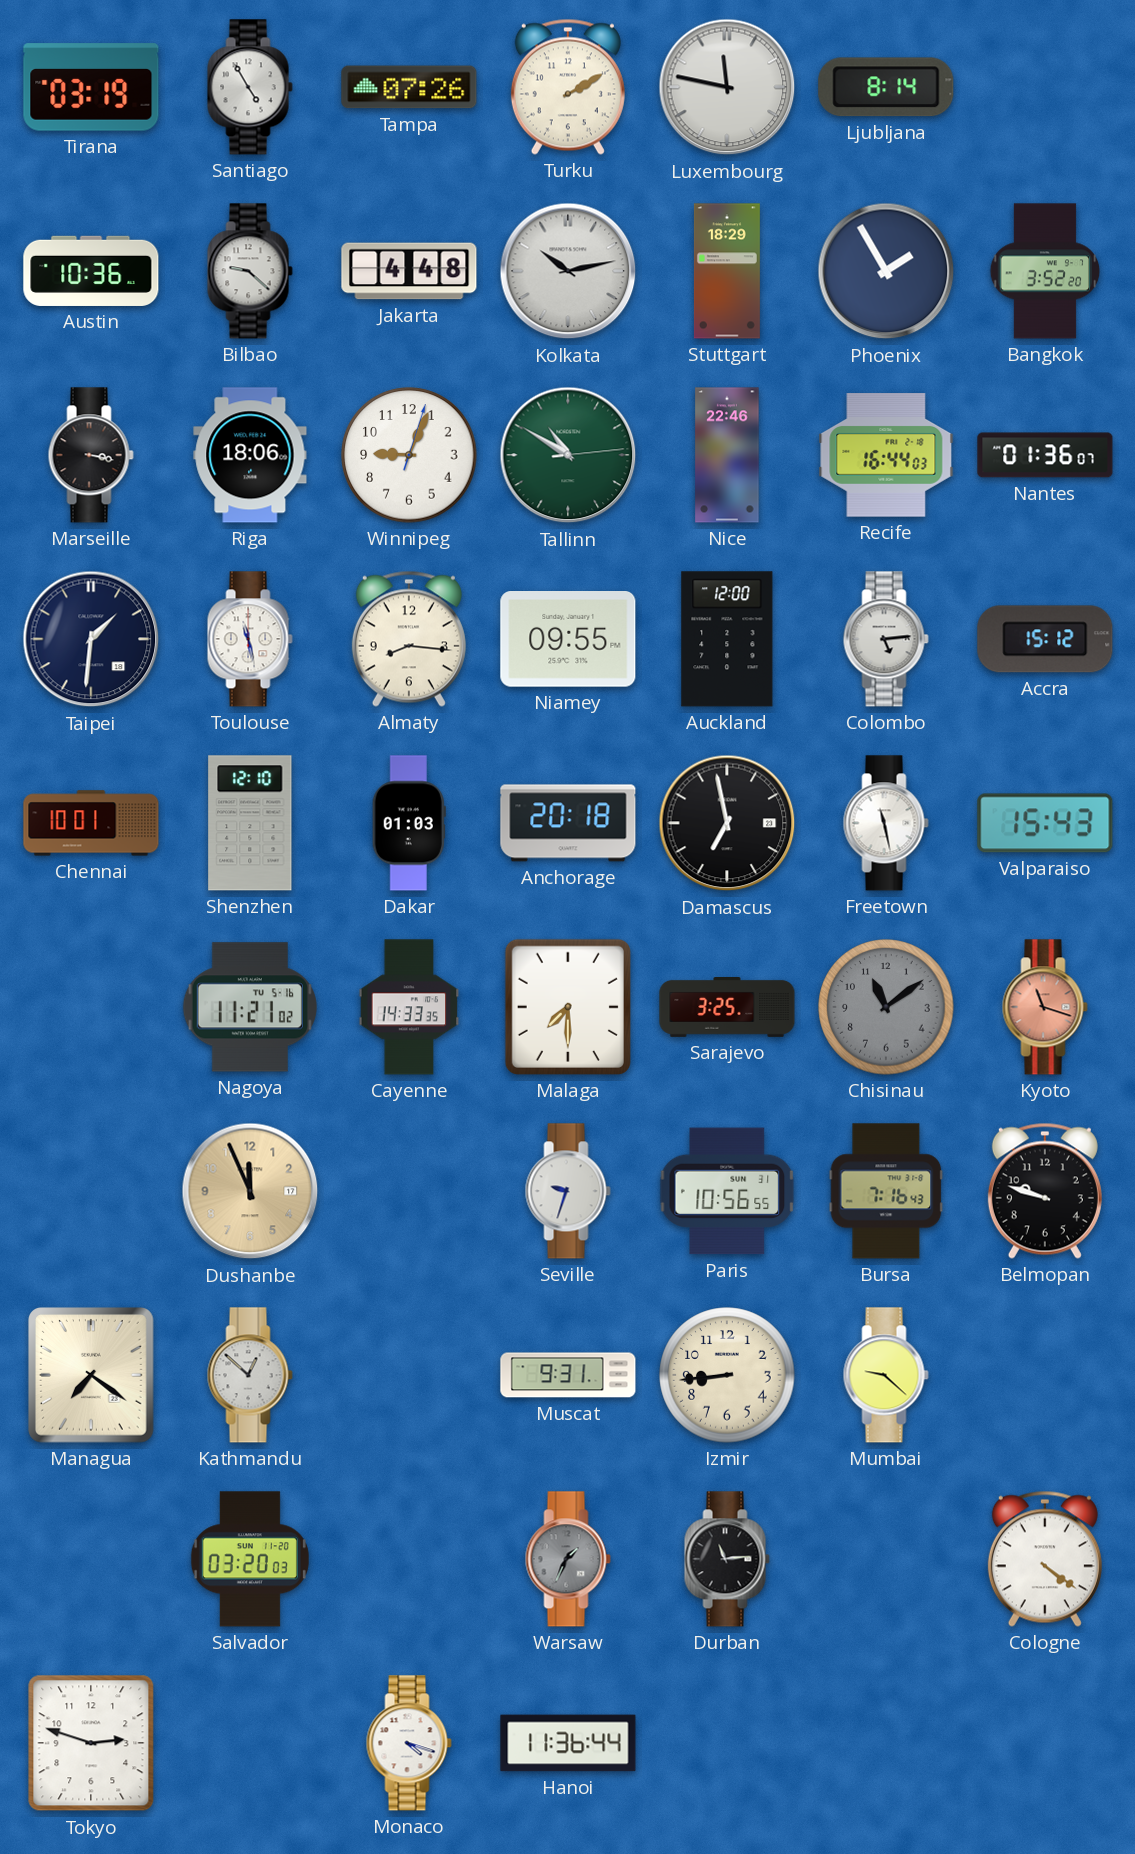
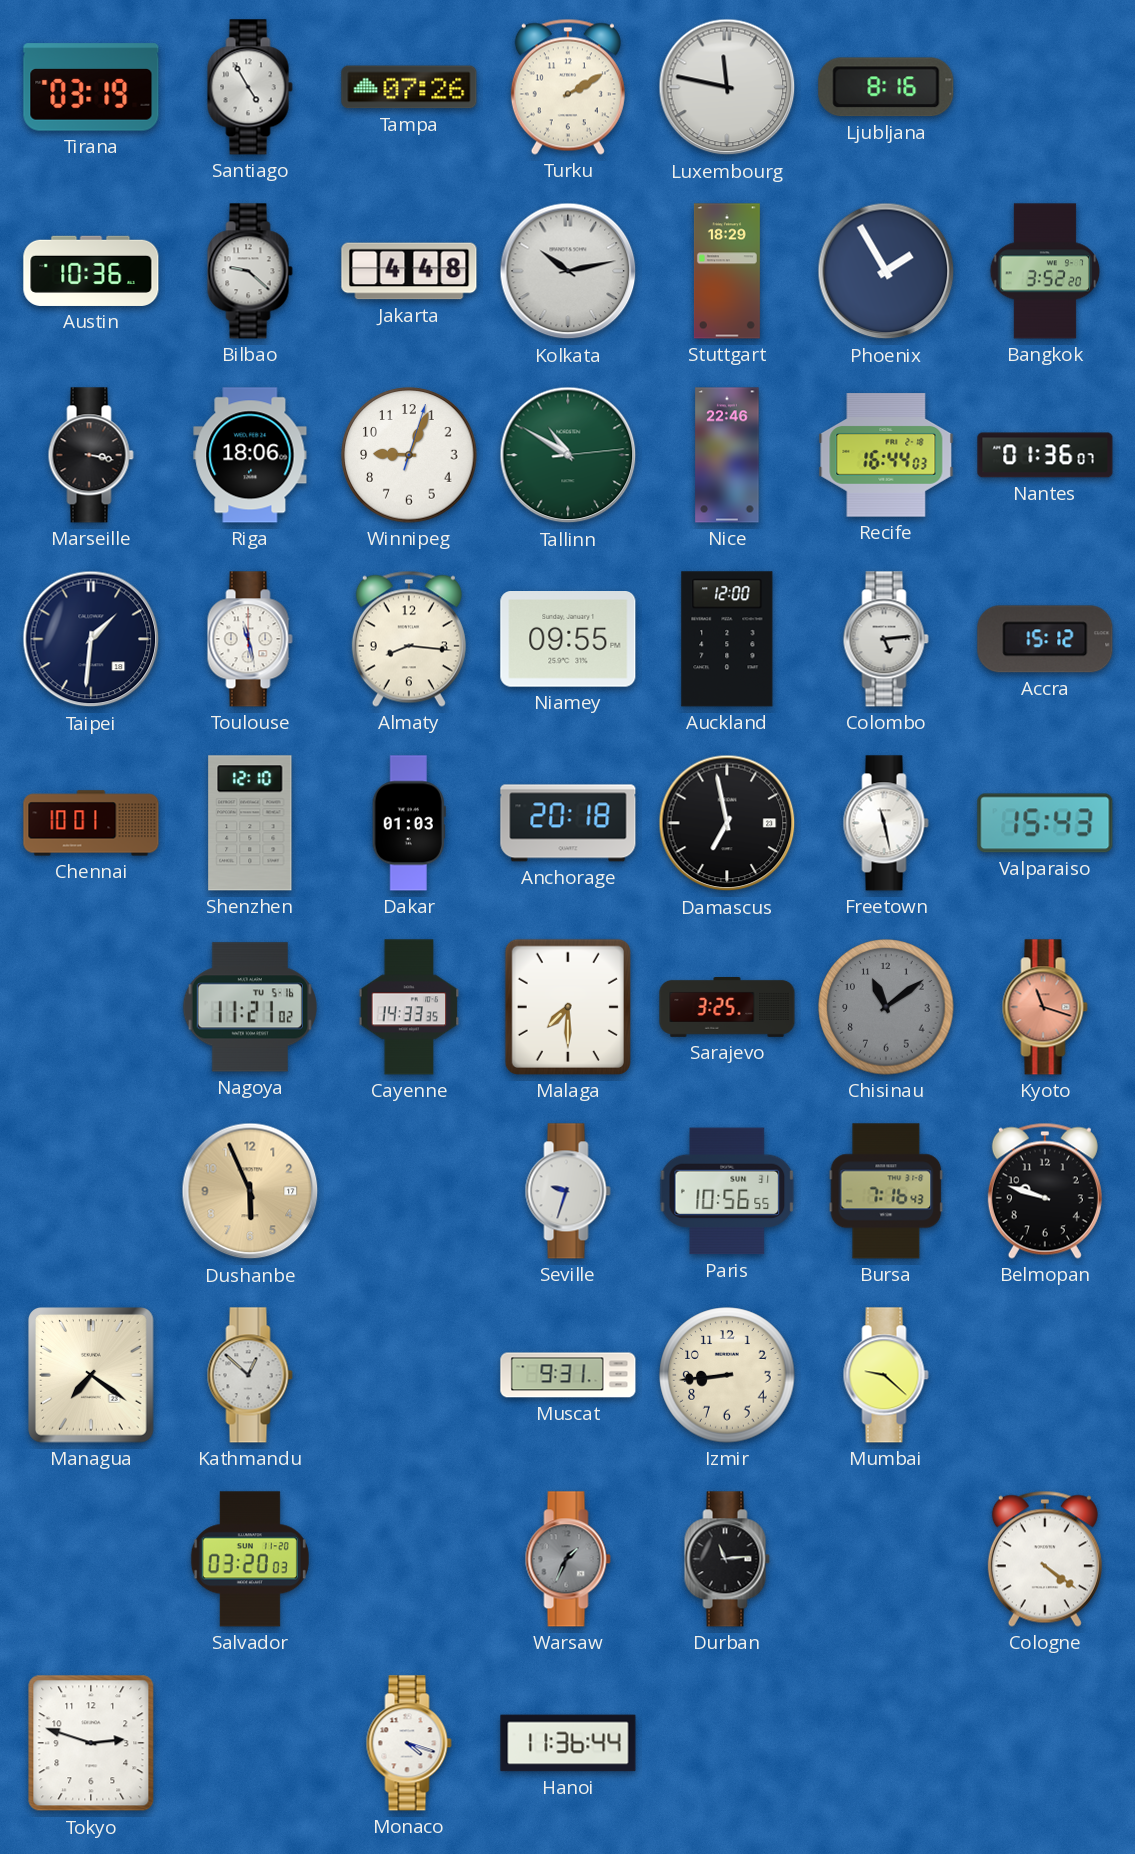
Ljubljana: 8:14 -> 8:16 (886, 87)
Dushanbe: 11:56 -> 5:56 (250, 1191)
